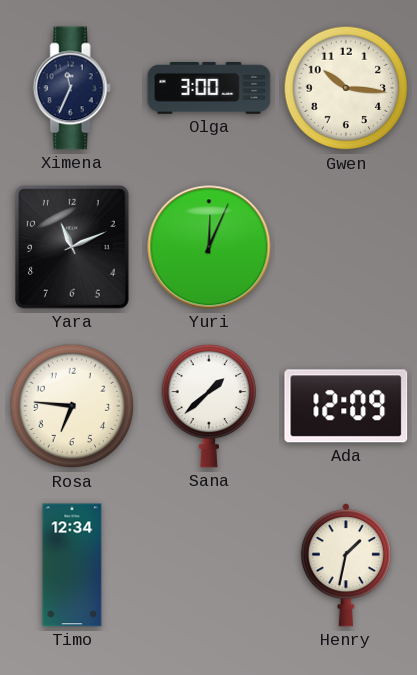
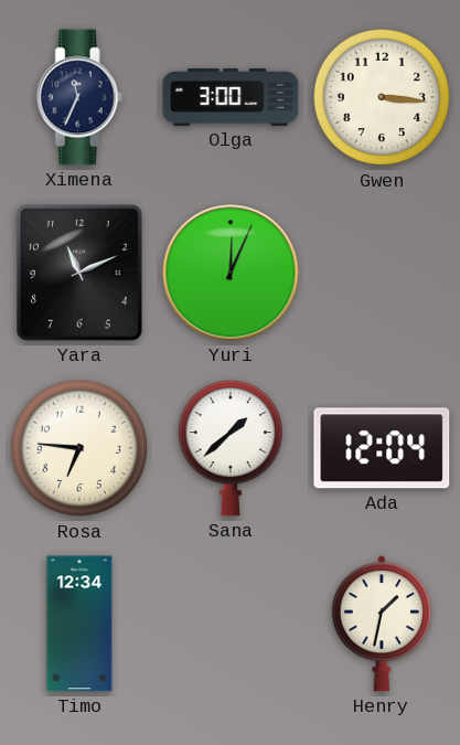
Gwen: 10:16 -> 3:16 (382, 97)
Ada: 12:09 -> 12:04 (382, 448)
